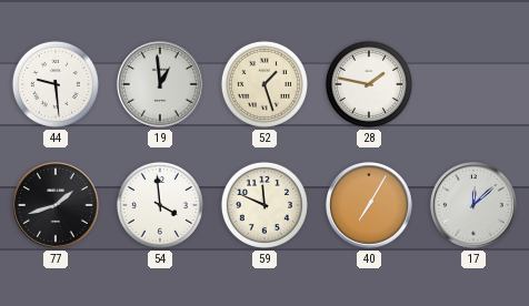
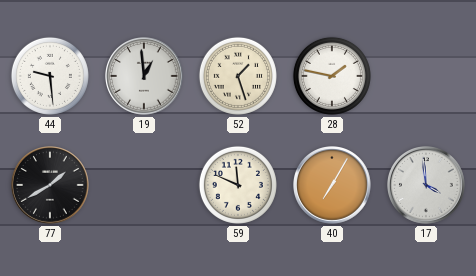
77: 1:42 -> 1:40 (51, 186)
54: 3:59 -> none (160, 205)
17: 12:08 -> 3:59 (427, 186)
